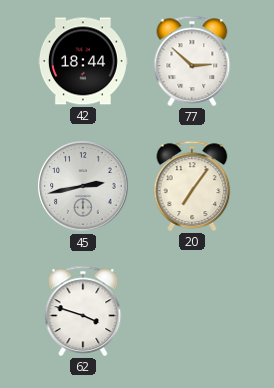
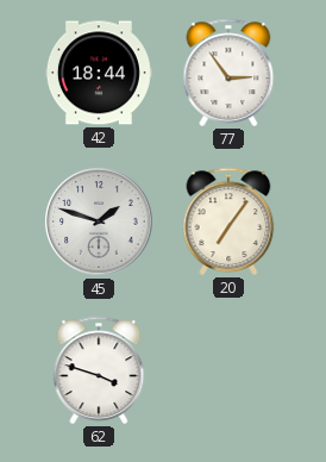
77: 2:52 -> 2:54 (228, 73)
45: 2:43 -> 1:48 (99, 221)
